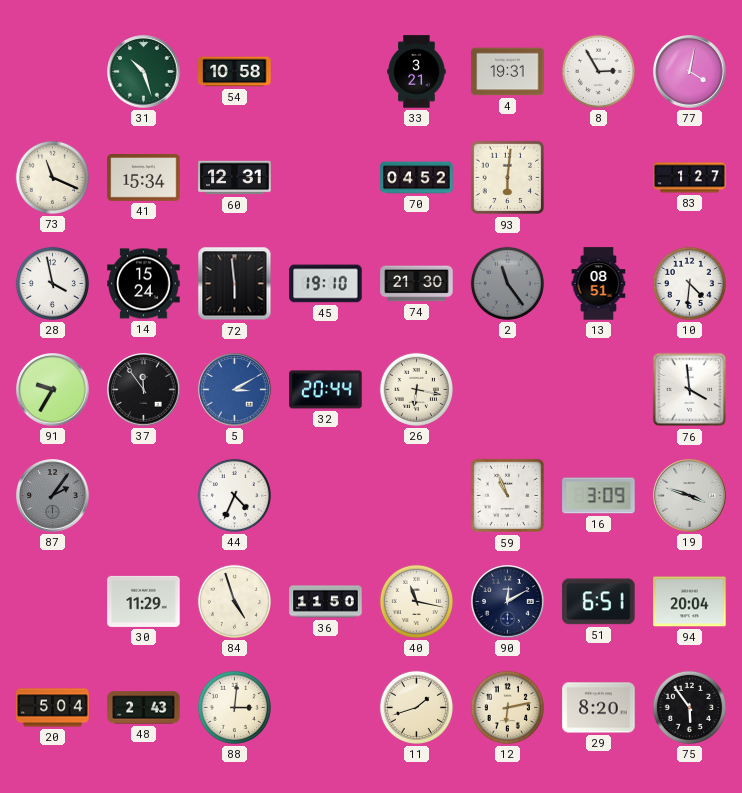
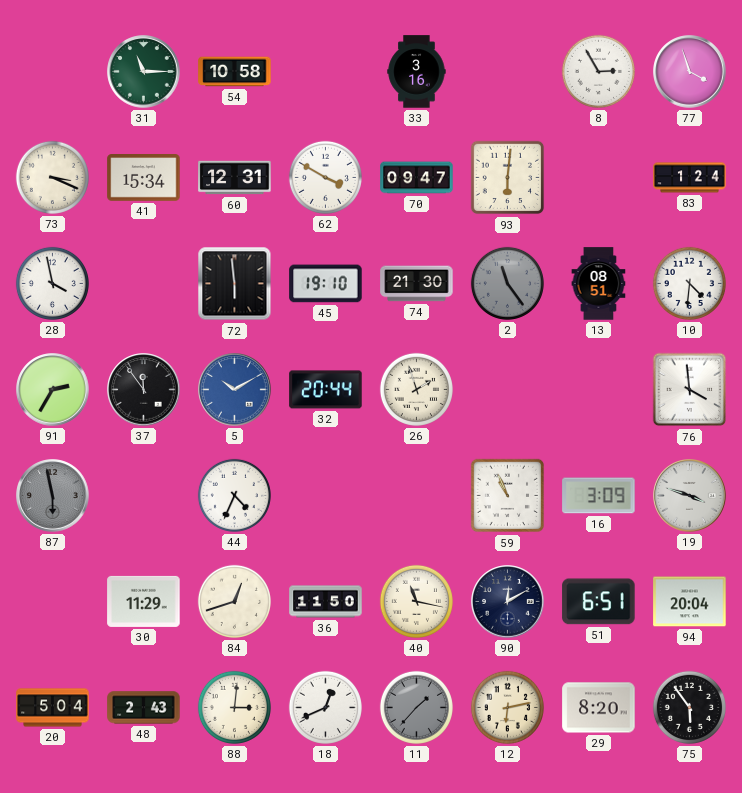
31: 10:27 -> 11:15 (144, 72)
33: 3:21 -> 3:16 (417, 72)
4: 19:31 -> none (508, 72)
77: 4:02 -> 3:57 (690, 72)
73: 11:19 -> 3:19 (52, 177)
62: none -> 3:50 (325, 177)
70: 04:52 -> 09:47 (417, 178)
83: 1:27 -> 1:24 (690, 178)
14: 15:24 -> none (144, 284)
91: 9:35 -> 2:35 (53, 390)
5: 3:10 -> 10:10 (235, 390)
26: 6:17 -> 1:57 (416, 389)
87: 2:06 -> 5:58 (53, 496)
84: 4:57 -> 12:42 (234, 601)
18: none -> 12:41 (325, 707)
11: 1:42 -> 1:37 (416, 707)
11 dial: cream -> grey (416, 707)
